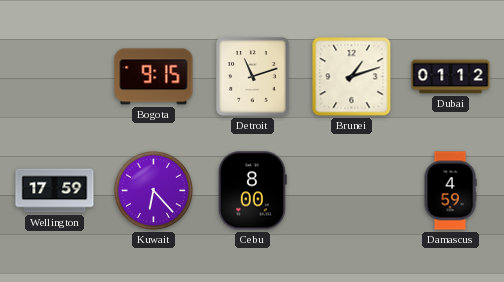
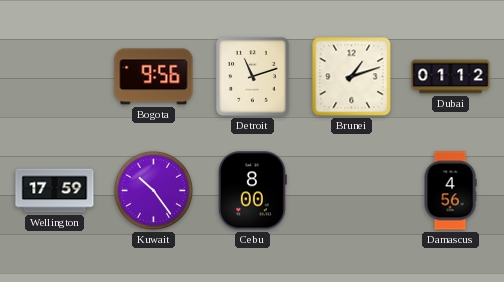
Bogota: 9:15 -> 9:56 (154, 77)
Kuwait: 6:23 -> 10:24 (153, 190)
Damascus: 4:59 -> 4:56 (450, 191)
